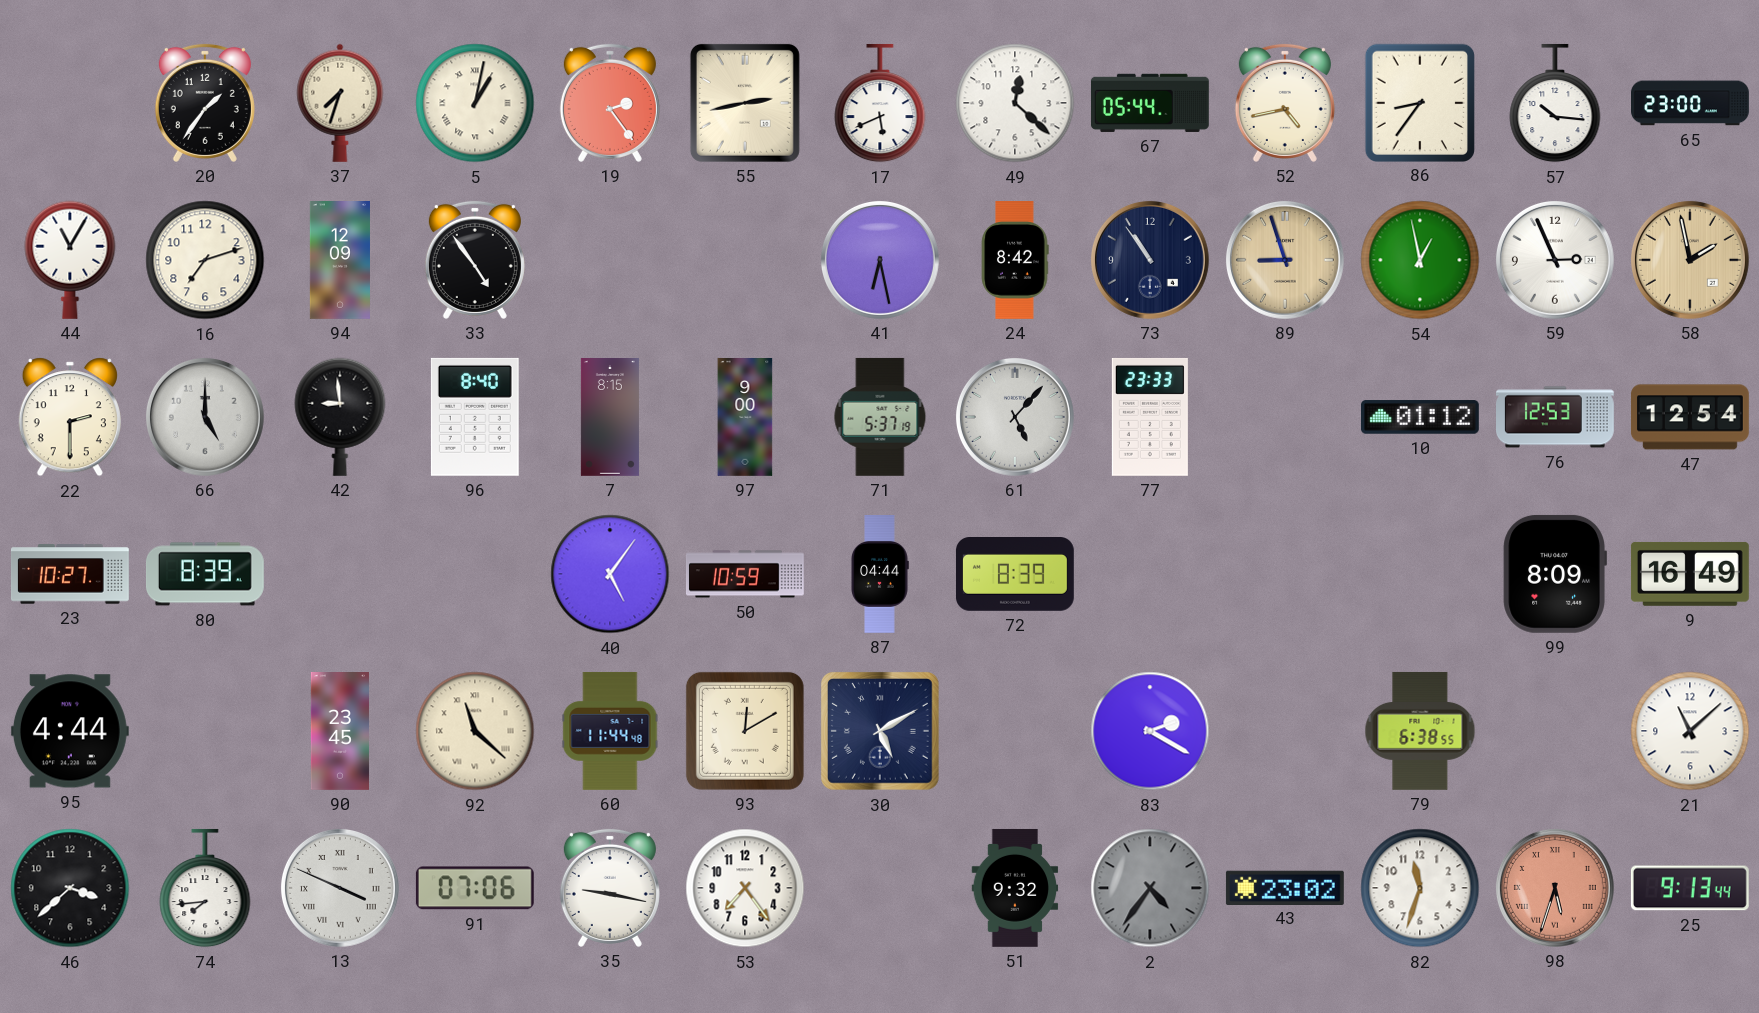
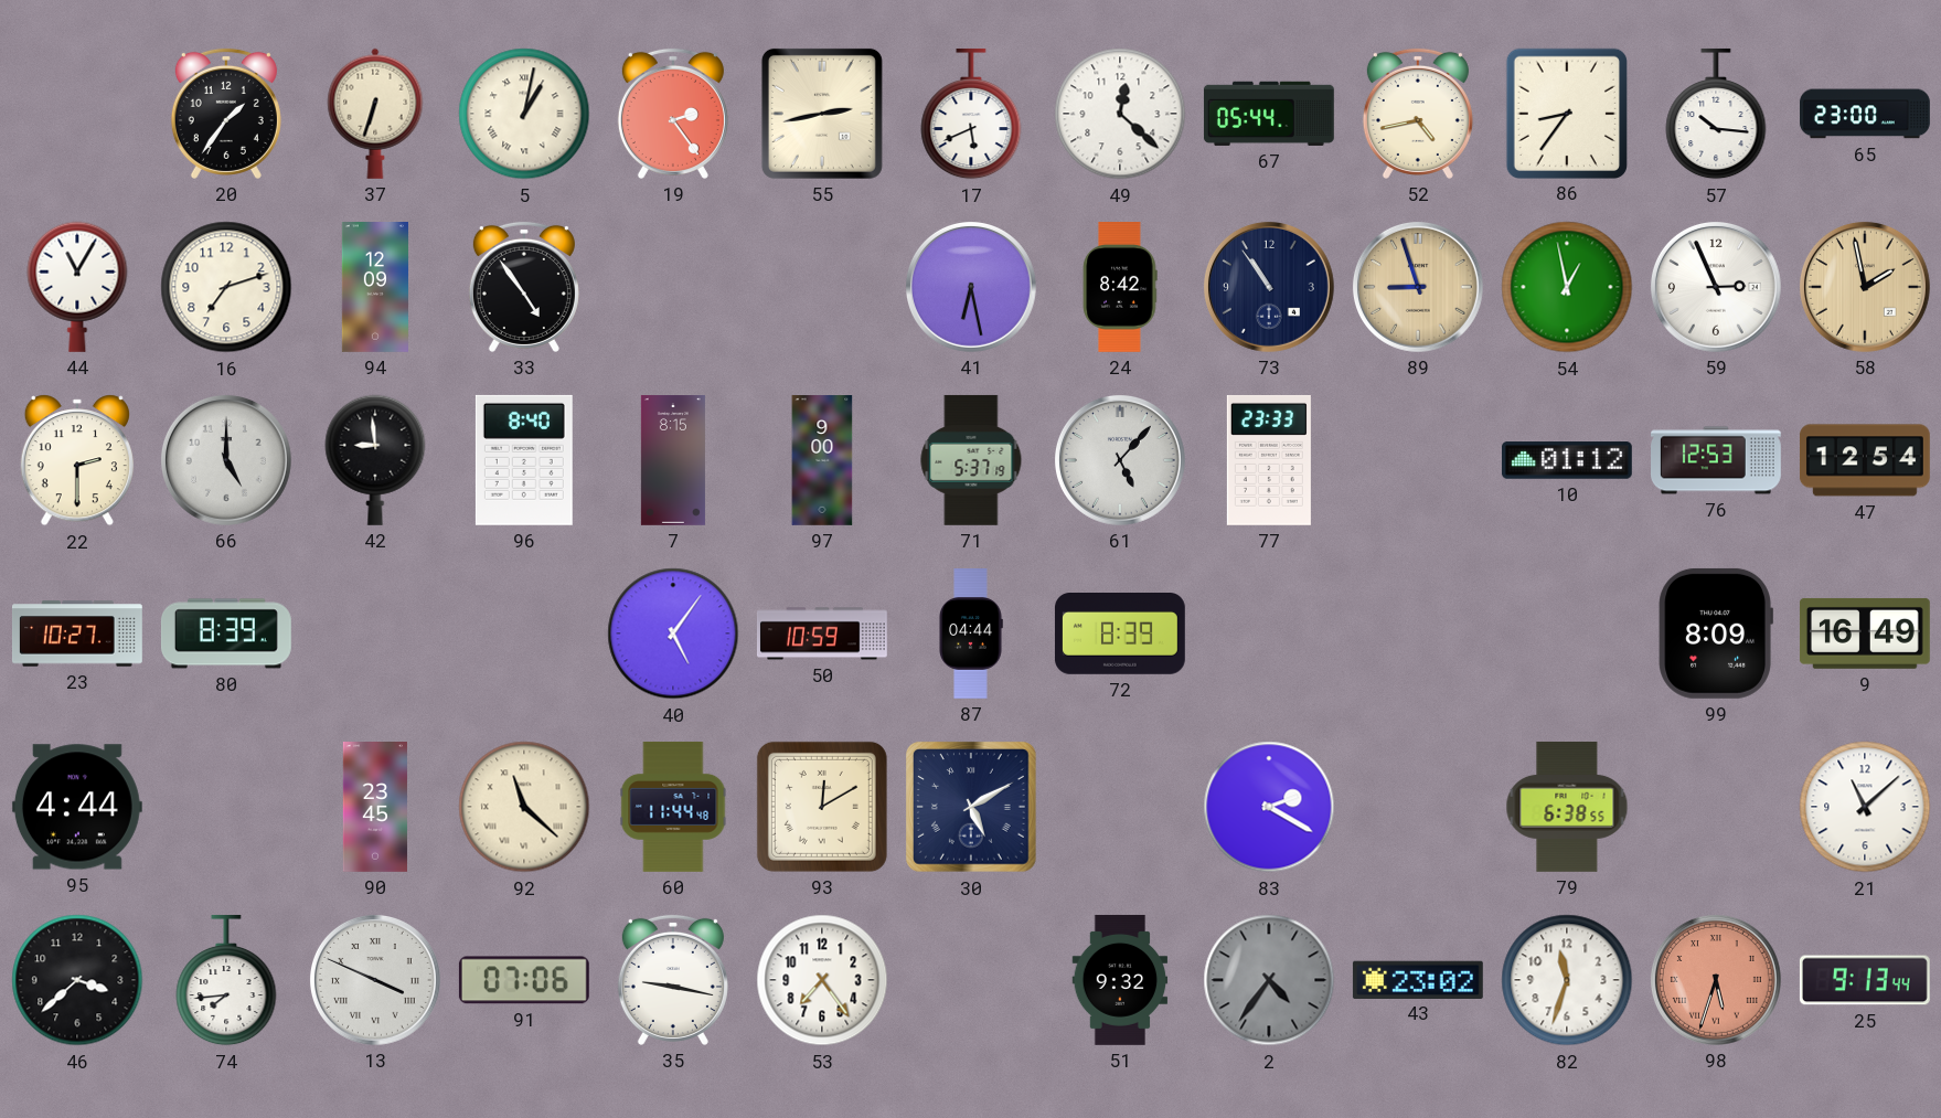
37: 7:33 -> 6:33 (375, 114)
